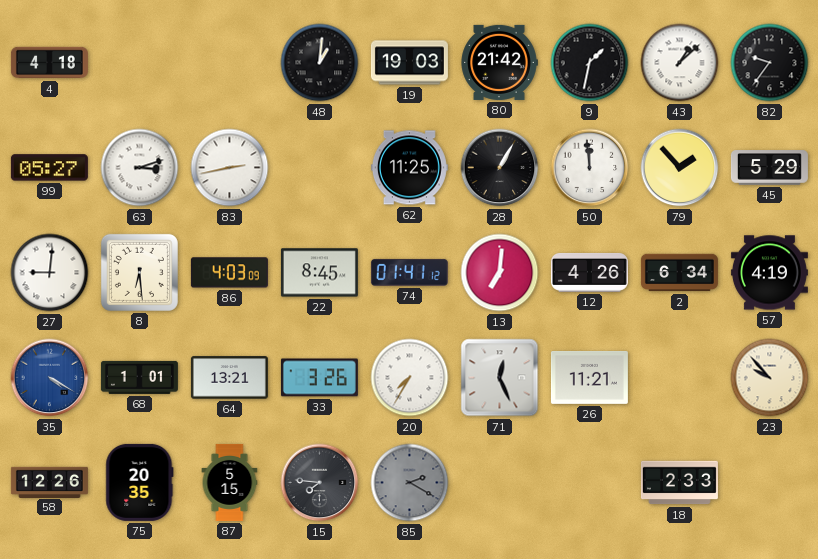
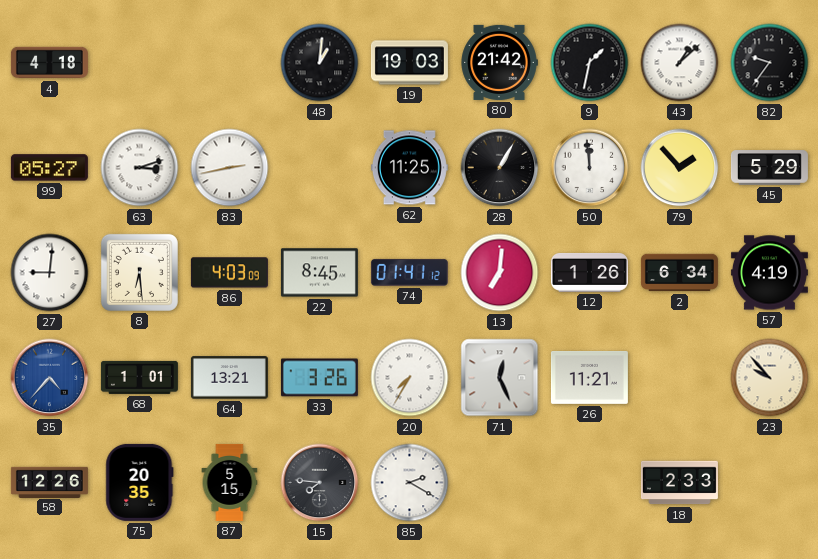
12: 4:26 -> 1:26 (589, 272)
35: 4:20 -> 4:37 (50, 378)
85 dial: grey -> white (410, 483)
